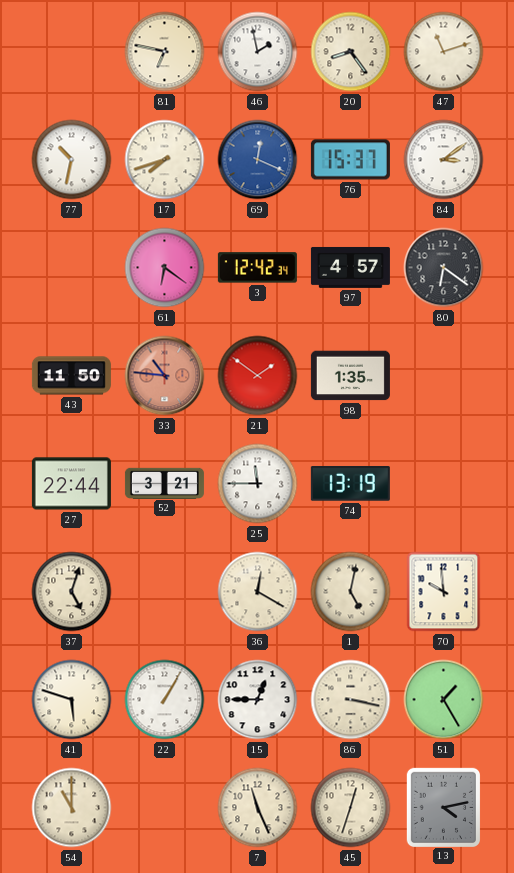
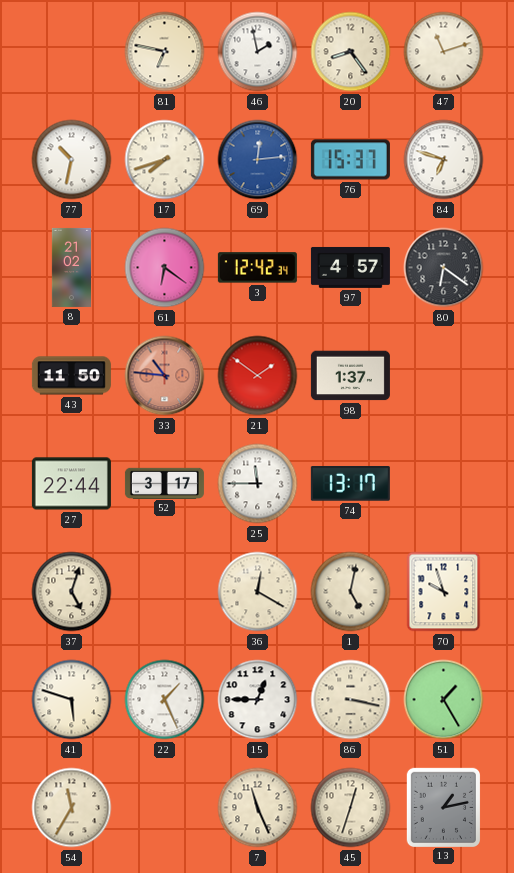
69: 12:19 -> 12:14 (258, 160)
84: 3:09 -> 6:48 (444, 160)
8: none -> 21:02 (71, 267)
98: 1:35 -> 1:37 (350, 376)
52: 3:21 -> 3:17 (164, 483)
74: 13:19 -> 13:17 (350, 484)
70: 9:59 -> 9:57 (444, 592)
22: 1:05 -> 1:26 (165, 700)
54: 11:00 -> 11:35 (72, 808)
13: 4:13 -> 1:13 (443, 807)
